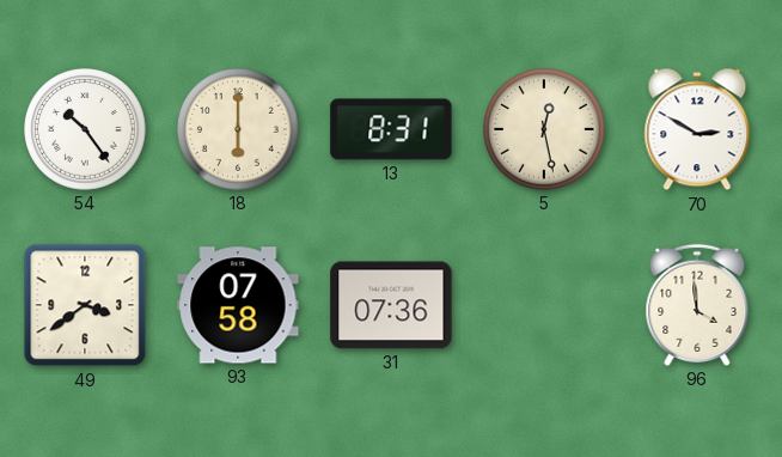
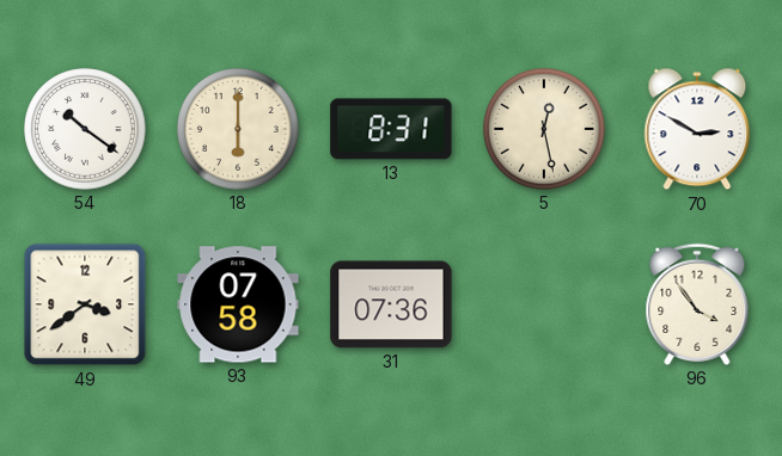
54: 10:24 -> 10:21 (85, 129)
96: 3:59 -> 3:54 (697, 304)
